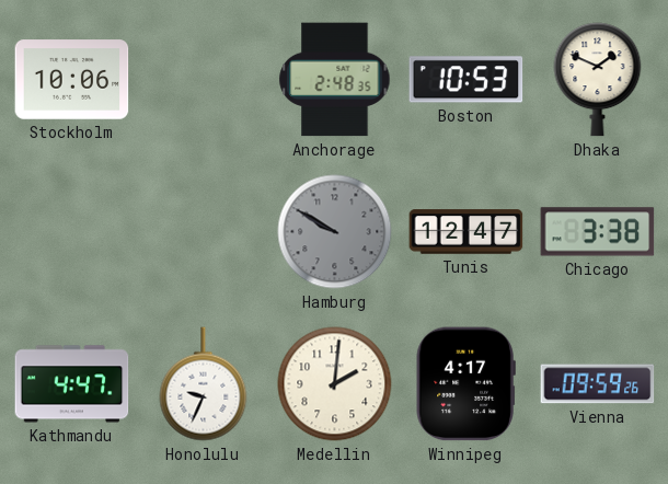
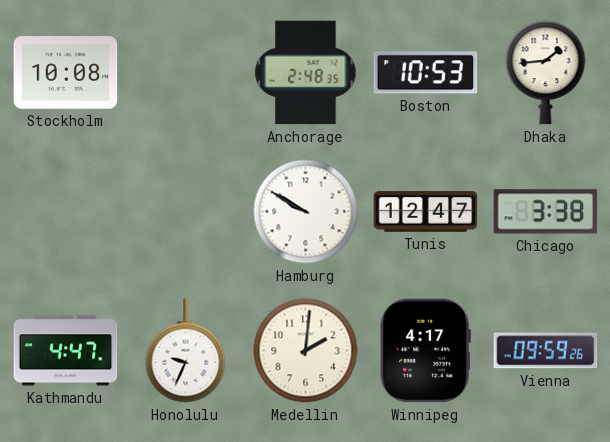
Stockholm: 10:06 -> 10:08 (66, 73)
Dhaka: 1:49 -> 1:44 (546, 73)
Hamburg dial: grey -> white (306, 212)
